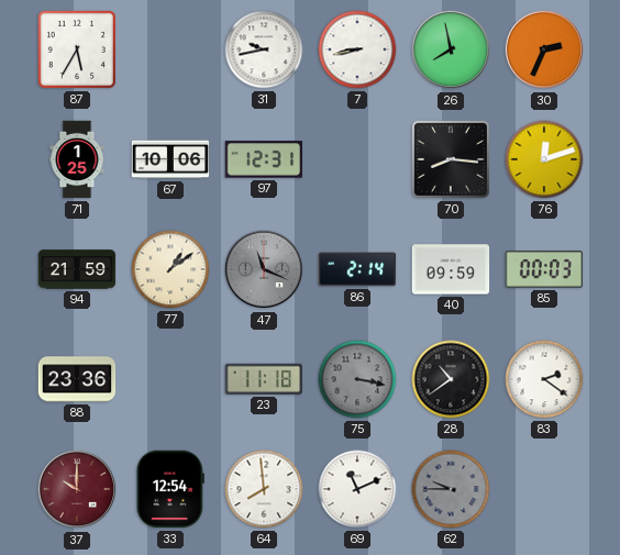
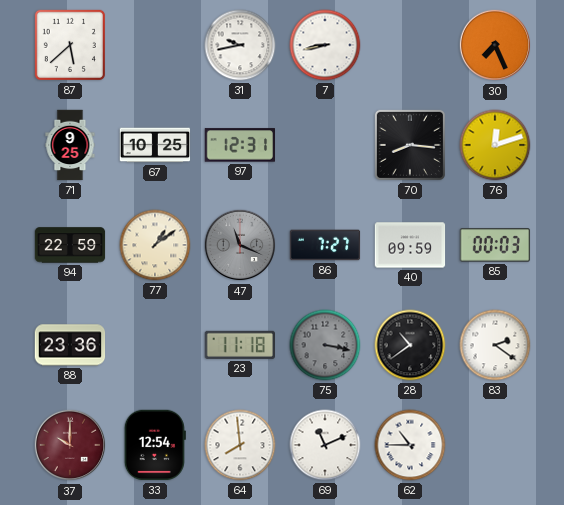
87: 5:35 -> 5:38 (70, 45)
26: 7:58 -> none (451, 49)
30: 2:34 -> 7:26 (495, 45)
71: 1:25 -> 9:25 (70, 145)
67: 10:06 -> 10:25 (155, 145)
94: 21:59 -> 22:59 (70, 245)
86: 2:14 -> 7:27 (325, 245)
62: 9:45 -> 10:45 (410, 445)
62 dial: grey -> white (410, 445)
